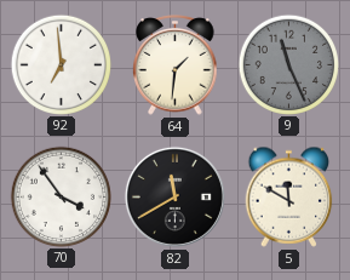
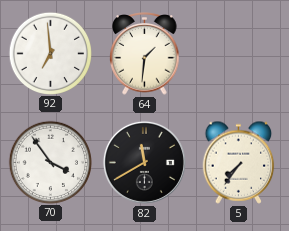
9: 11:26 -> none (288, 64)
5: 11:50 -> 7:36 (239, 162)
